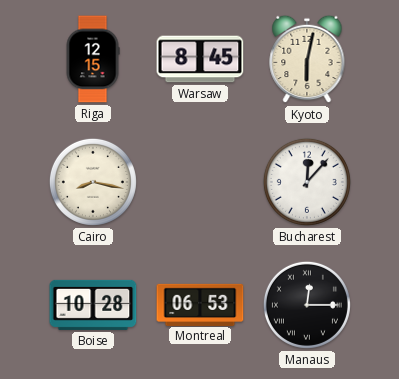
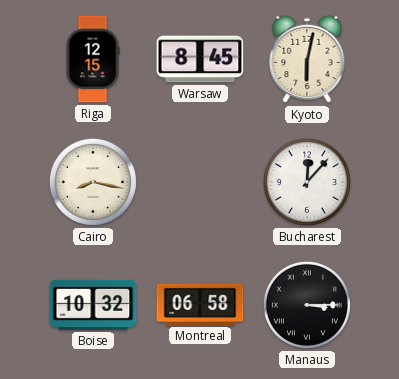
Boise: 10:28 -> 10:32 (93, 305)
Montreal: 06:53 -> 06:58 (200, 304)
Manaus: 12:15 -> 3:15 (307, 305)
